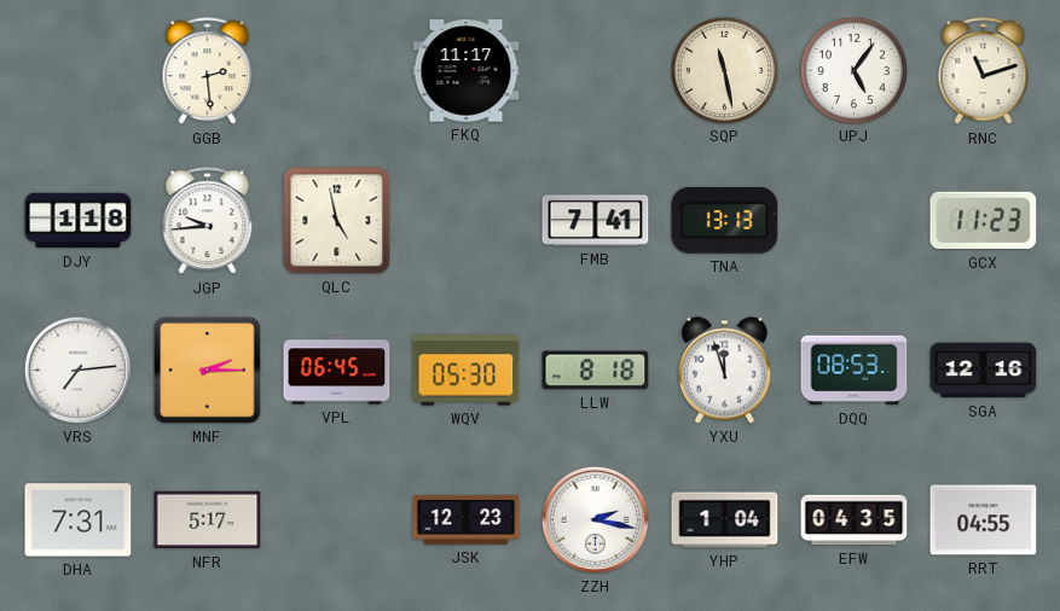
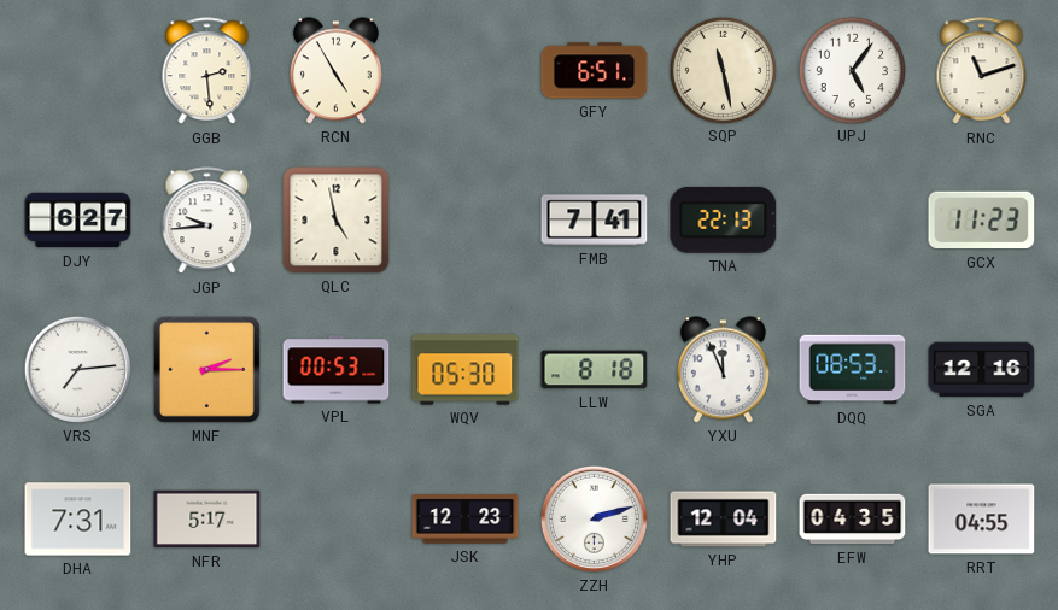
RCN: none -> 4:55 (335, 71)
FKQ: 11:17 -> none (467, 71)
GFY: none -> 6:51 (595, 71)
DJY: 1:18 -> 6:27 (78, 221)
TNA: 13:13 -> 22:13 (724, 219)
VPL: 06:45 -> 00:53 (337, 370)
YXU: 11:57 -> 11:56 (723, 370)
ZZH: 2:17 -> 2:12 (594, 518)
YHP: 1:04 -> 12:04 (724, 520)
